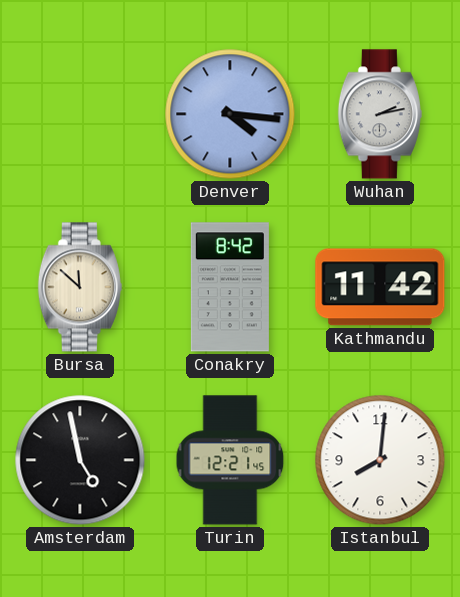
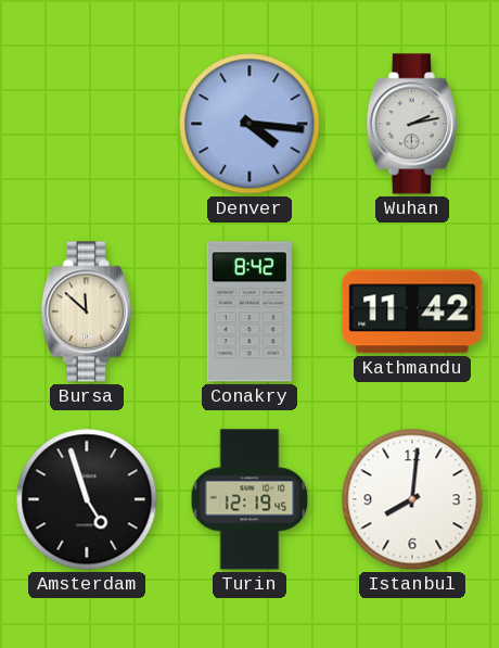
Amsterdam: 4:58 -> 4:57 (87, 499)
Turin: 12:21 -> 12:19 (250, 499)
